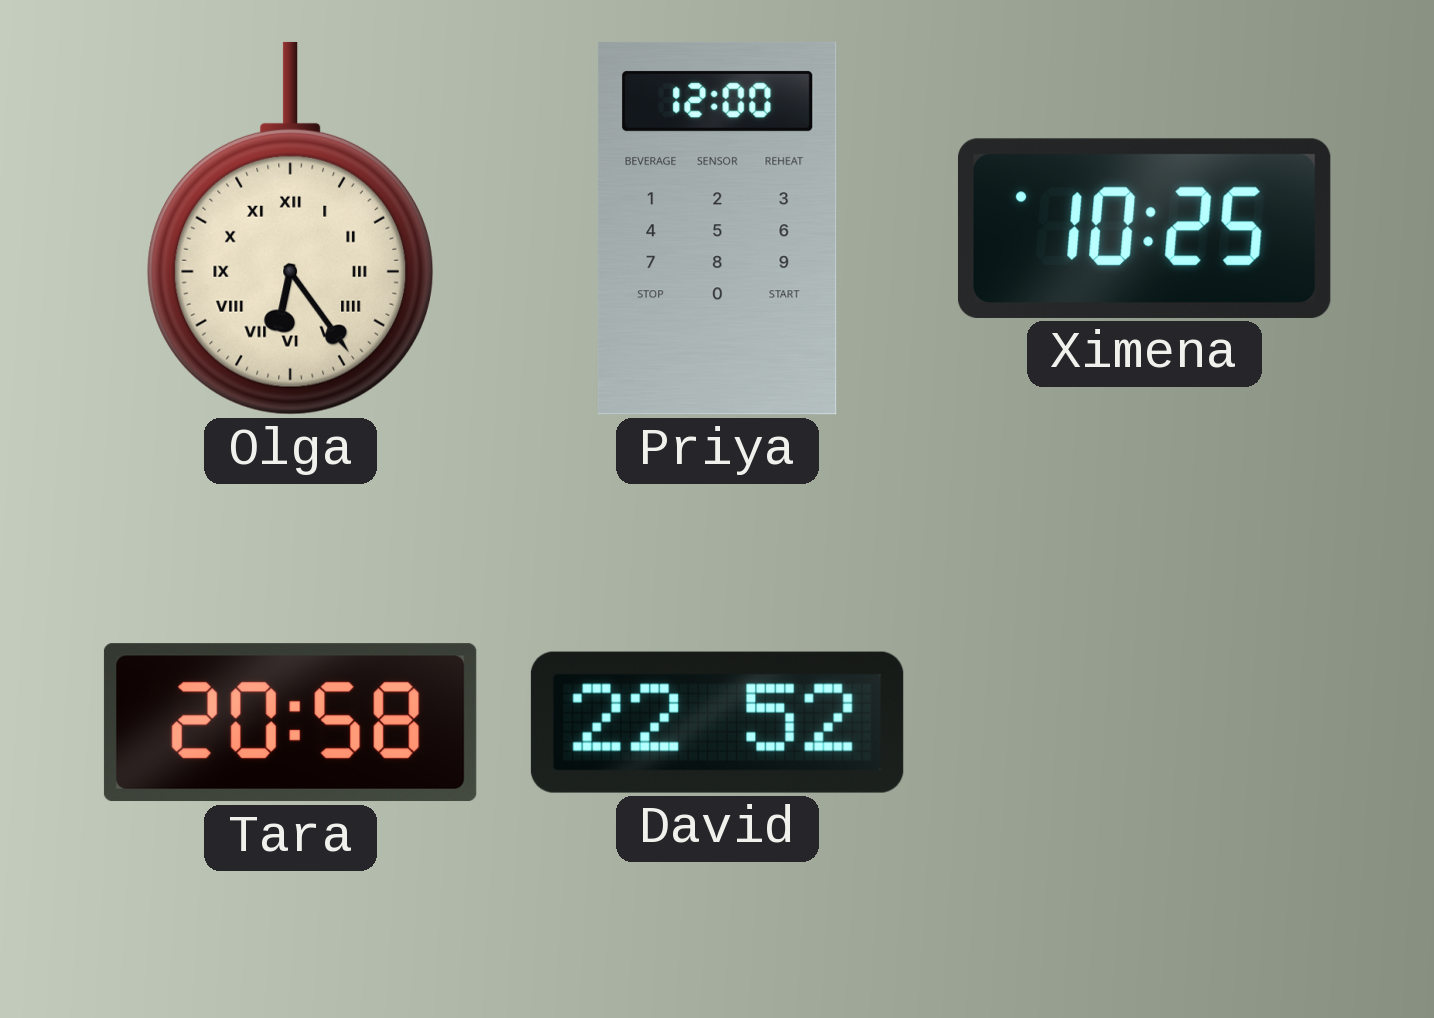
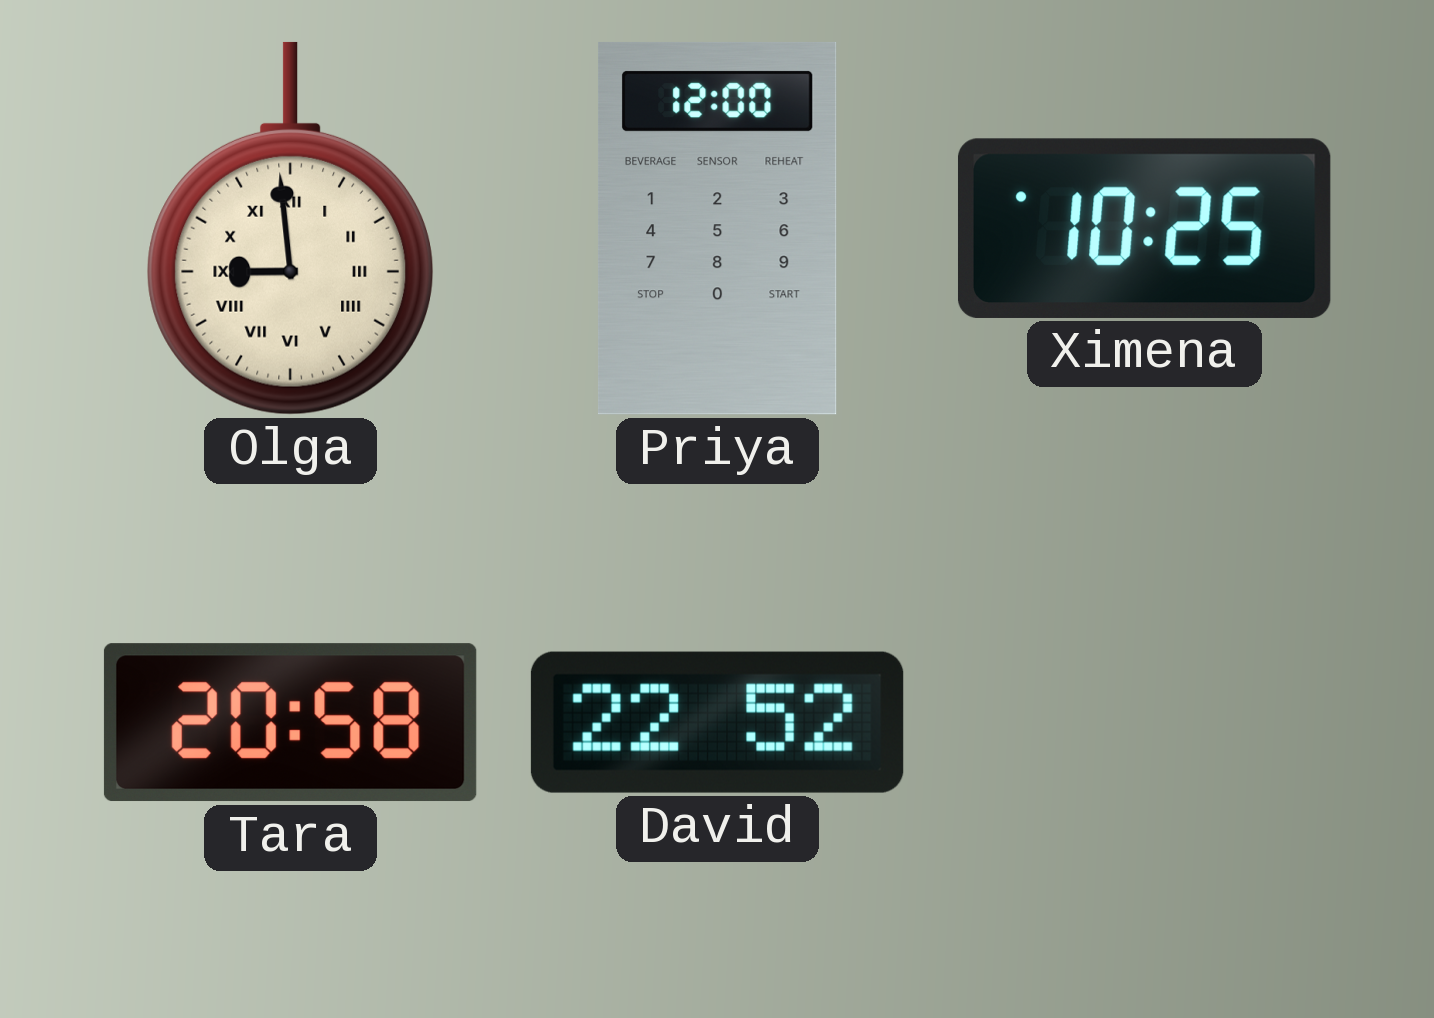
Olga: 6:24 -> 8:59 (290, 228)
